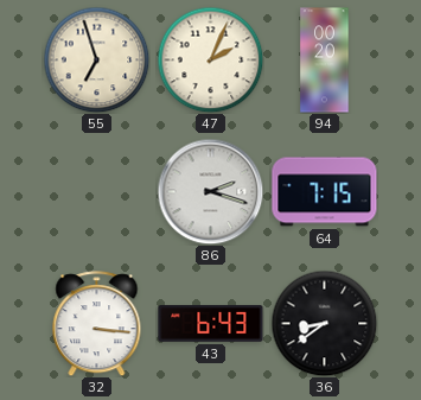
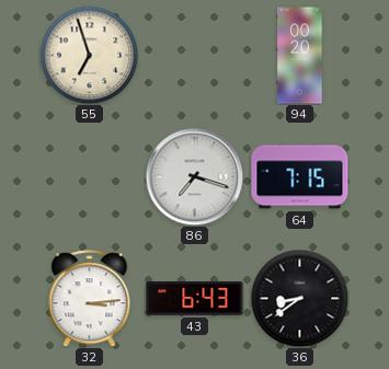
47: 2:04 -> none (210, 59)
86: 2:18 -> 7:18 (194, 176)
32: 3:16 -> 3:14 (90, 299)
